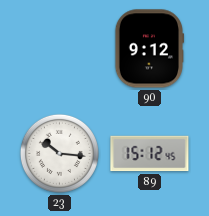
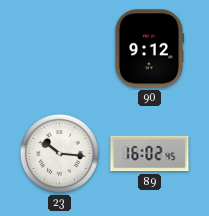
89: 15:12 -> 16:02 (150, 154)
